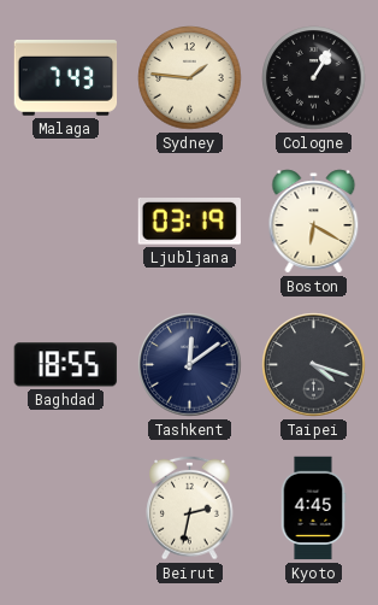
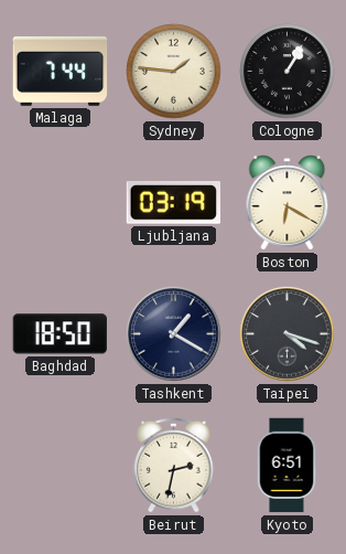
Malaga: 7:43 -> 7:44 (61, 72)
Baghdad: 18:55 -> 18:50 (60, 334)
Tashkent: 12:09 -> 1:20 (174, 334)
Kyoto: 4:45 -> 6:51 (286, 466)
